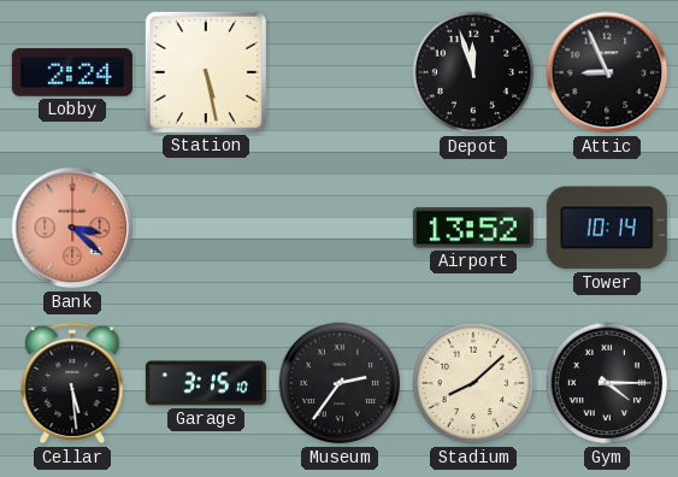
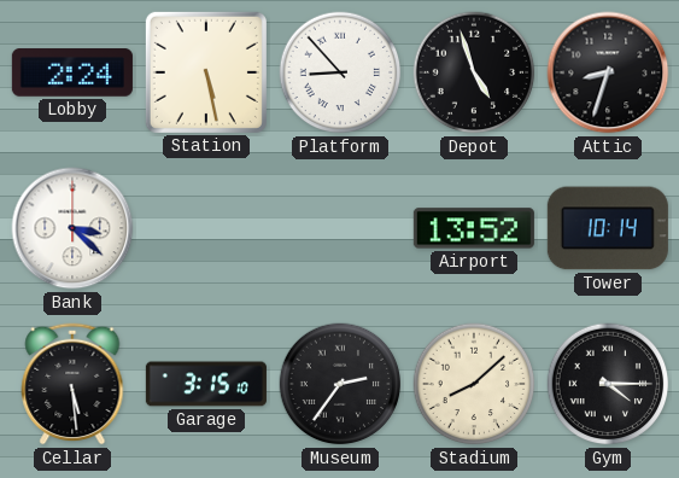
Platform: none -> 8:53 (340, 72)
Depot: 11:57 -> 4:57 (474, 72)
Attic: 8:56 -> 8:33 (608, 72)
Bank dial: salmon -> white (72, 228)
